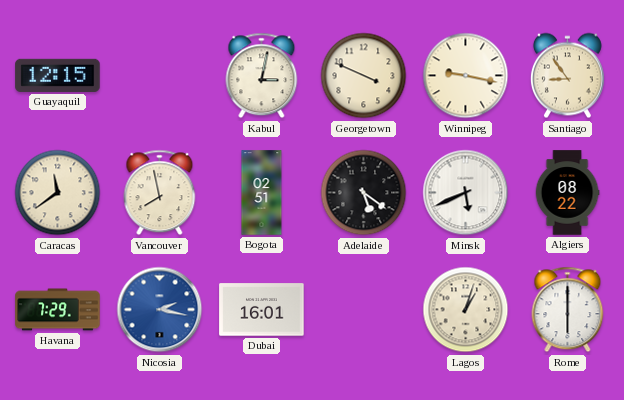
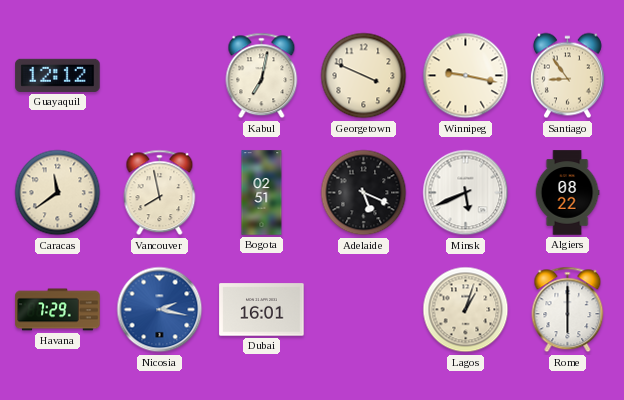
Guayaquil: 12:15 -> 12:12 (58, 75)
Kabul: 3:02 -> 7:02 (262, 76)
Adelaide: 5:21 -> 5:19 (364, 193)
